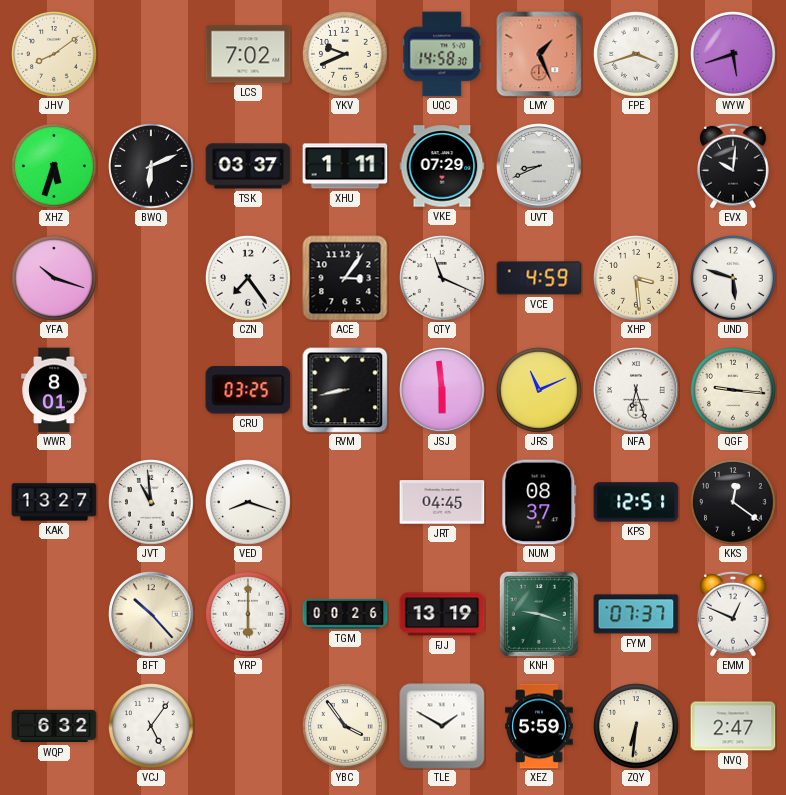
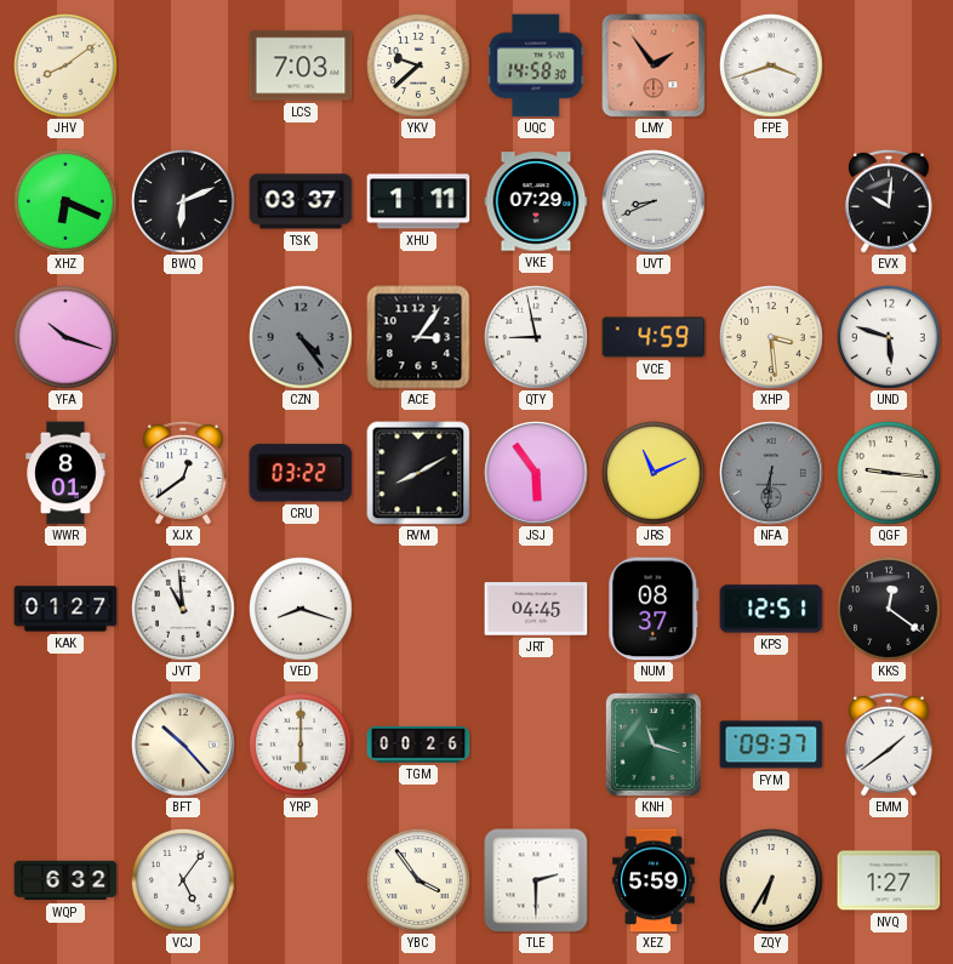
LCS: 7:02 -> 7:03 (301, 65)
YKV: 9:41 -> 9:38 (420, 67)
LMY: 1:26 -> 1:54 (654, 65)
WYW: 5:42 -> none (734, 55)
XHZ: 5:33 -> 6:19 (67, 203)
CZN: 7:24 -> 4:24 (302, 338)
CZN dial: white -> grey (302, 338)
QTY: 11:19 -> 8:58 (537, 338)
XJX: none -> 12:39 (184, 473)
CRU: 03:25 -> 03:22 (301, 473)
RVM: 8:43 -> 8:10 (418, 473)
JSJ: 5:59 -> 5:54 (536, 473)
NFA: 6:27 -> 6:31 (771, 473)
NFA dial: white -> grey (771, 473)
KAK: 13:27 -> 01:27 (65, 609)
FJJ: 13:19 -> none (442, 614)
KNH: 9:18 -> 11:18 (654, 745)
FYM: 07:37 -> 09:37 (771, 745)
EMM: 12:49 -> 1:39 (890, 745)
TLE: 1:50 -> 2:30 (536, 880)
ZQY: 6:31 -> 6:35 (772, 882)
NVQ: 2:47 -> 1:27 (889, 880)
